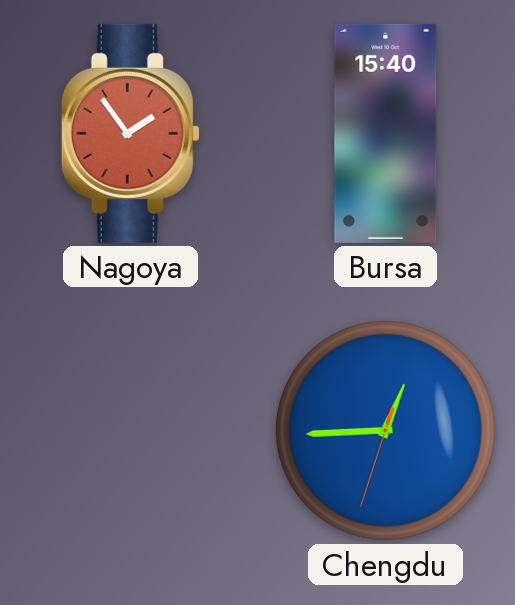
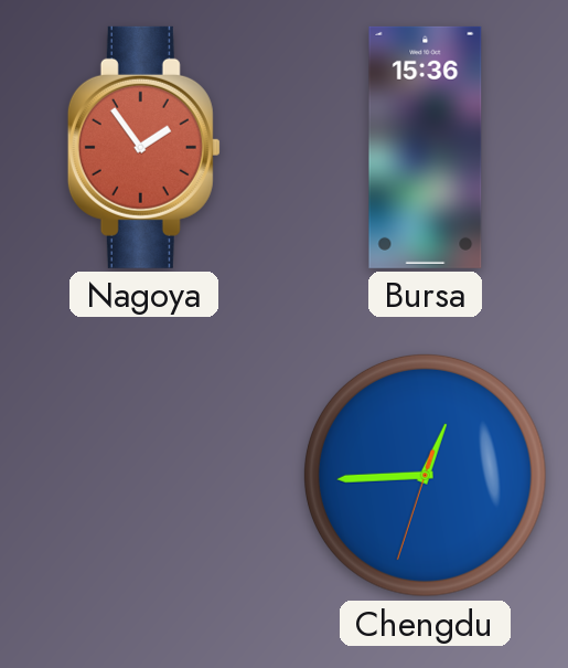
Bursa: 15:40 -> 15:36 (426, 147)
